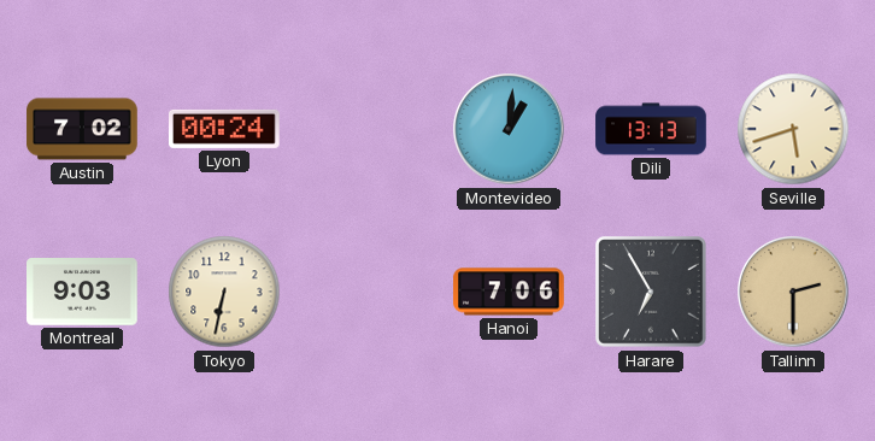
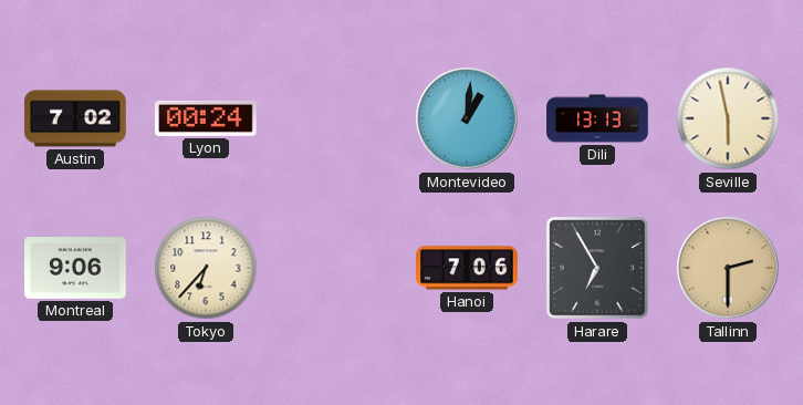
Seville: 5:42 -> 5:58 (728, 118)
Montreal: 9:03 -> 9:06 (75, 269)
Tokyo: 6:32 -> 6:37 (206, 268)
